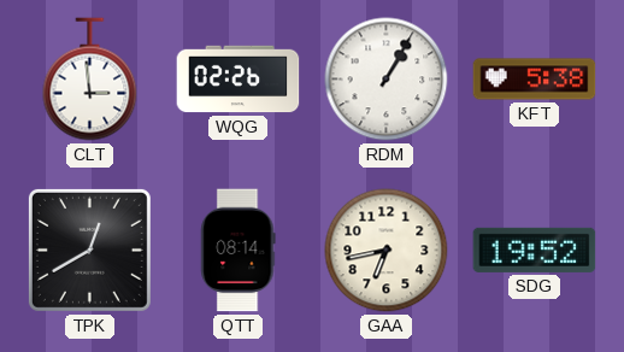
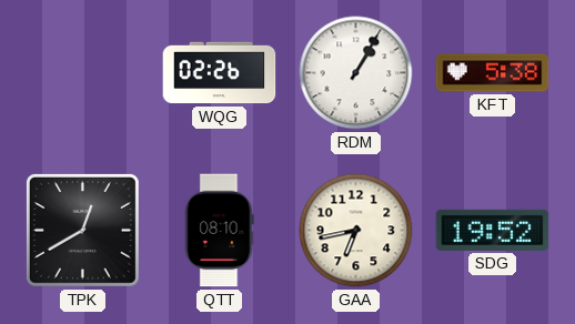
CLT: 2:59 -> none (90, 80)
QTT: 08:14 -> 08:10 (220, 231)
